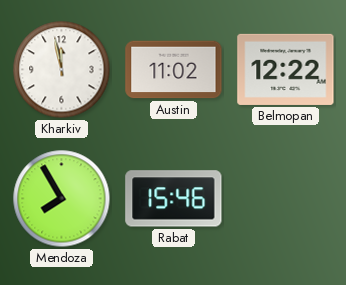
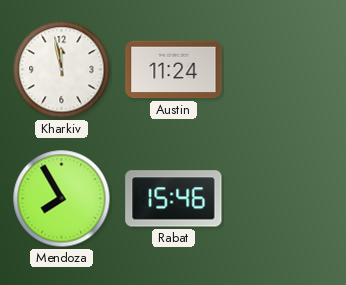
Austin: 11:02 -> 11:24 (174, 70)
Belmopan: 12:22 -> none (286, 69)
